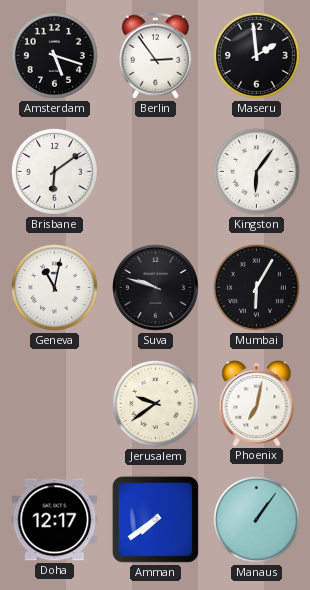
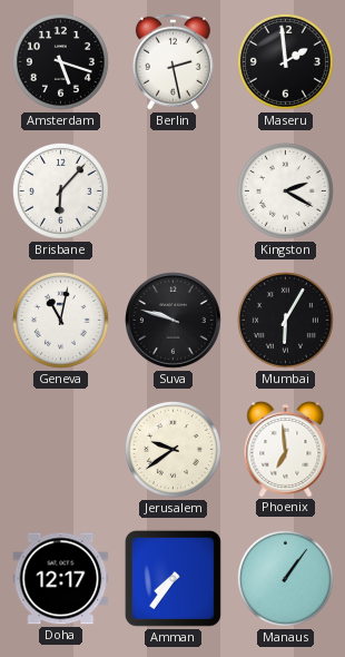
Berlin: 2:54 -> 2:28 (172, 61)
Brisbane: 6:09 -> 6:07 (60, 190)
Kingston: 6:06 -> 2:20 (285, 190)
Phoenix: 7:02 -> 6:59 (286, 449)
Amman: 7:39 -> 7:36 (172, 578)
